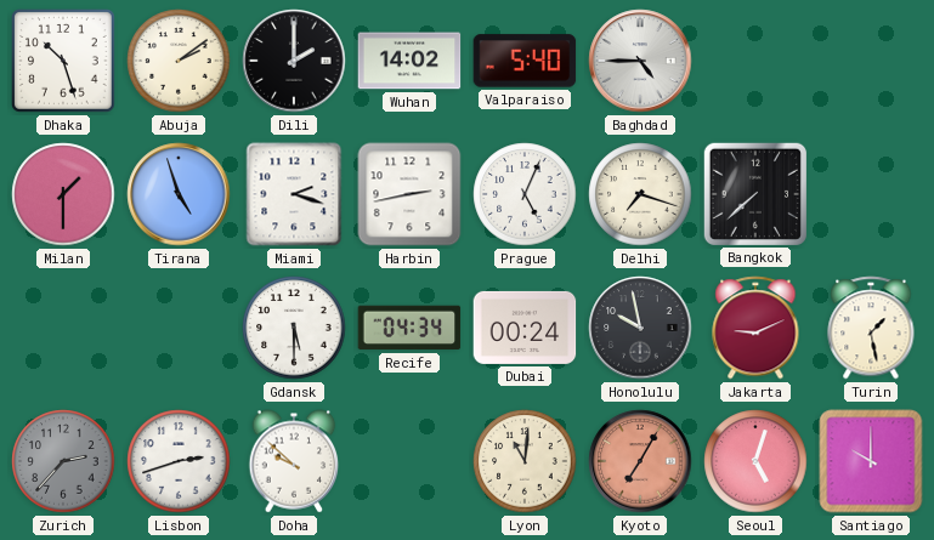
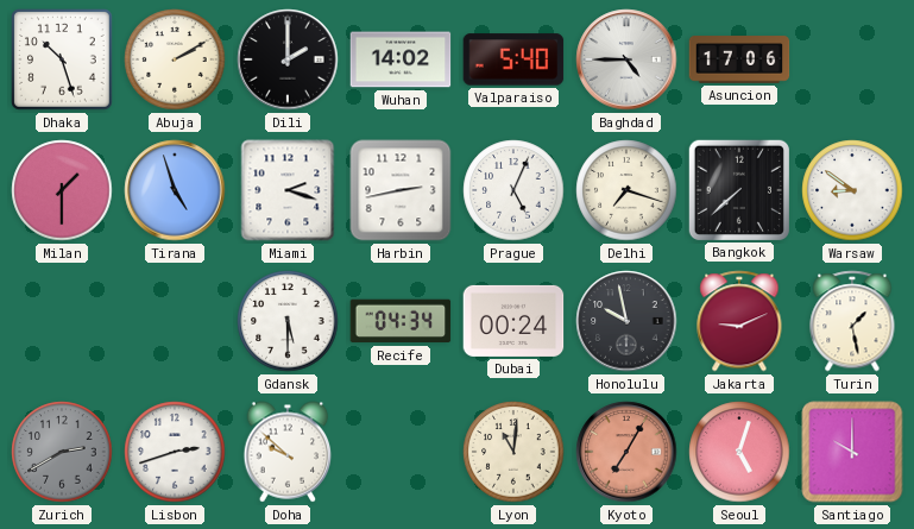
Abuja: 2:09 -> 2:10 (175, 59)
Asuncion: none -> 17:06 (739, 59)
Warsaw: none -> 8:51 (852, 190)
Zurich: 2:37 -> 2:40 (62, 452)
